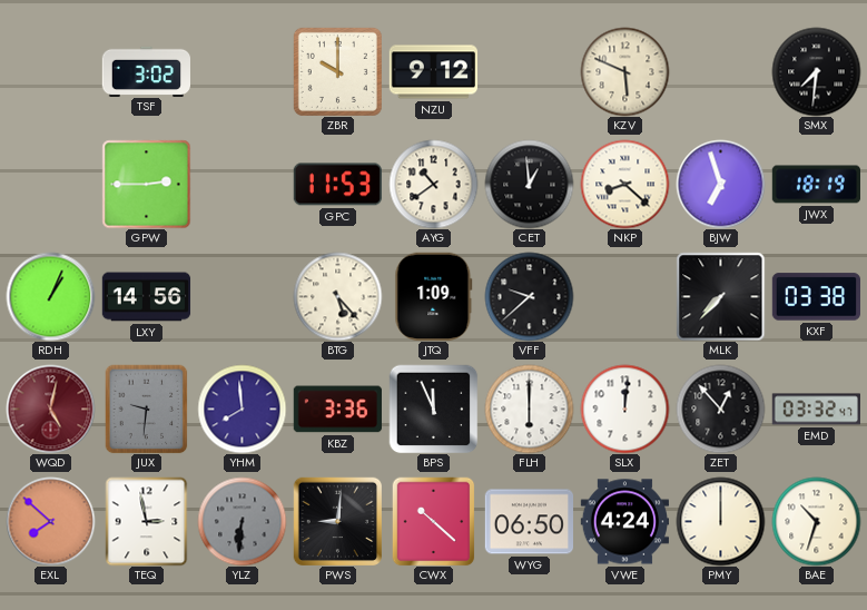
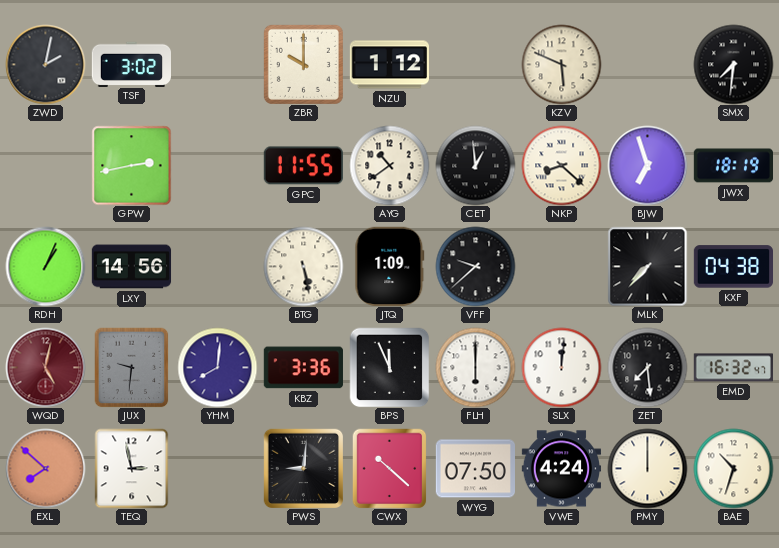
ZWD: none -> 2:02 (45, 64)
NZU: 9:12 -> 1:12 (389, 65)
GPW: 2:45 -> 2:43 (131, 165)
GPC: 11:53 -> 11:55 (303, 166)
BTG: 5:23 -> 5:28 (303, 266)
KXF: 03:38 -> 04:38 (733, 267)
YHM: 7:59 -> 8:01 (217, 367)
ZET: 12:53 -> 7:29 (647, 367)
EMD: 03:32 -> 16:32 (733, 368)
YLZ: 6:31 -> none (242, 521)
WYG: 06:50 -> 07:50 (475, 469)
